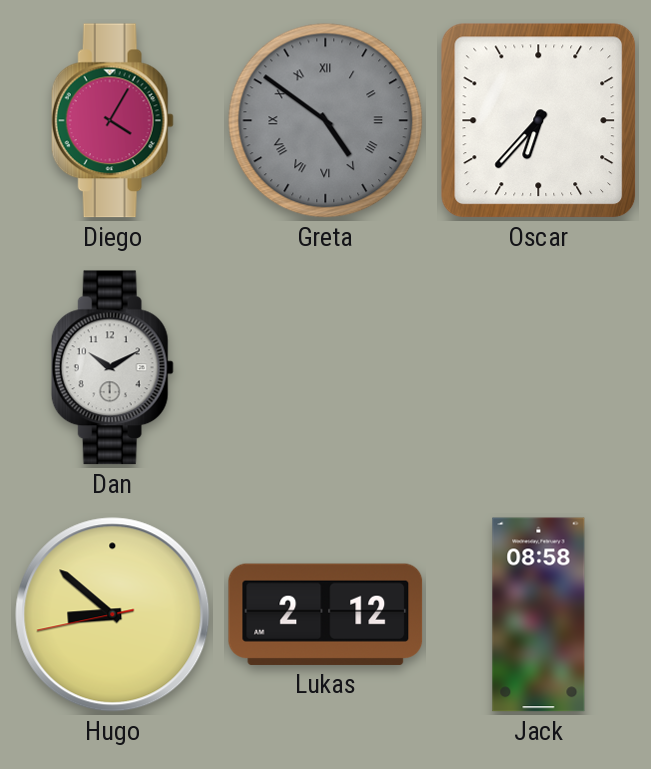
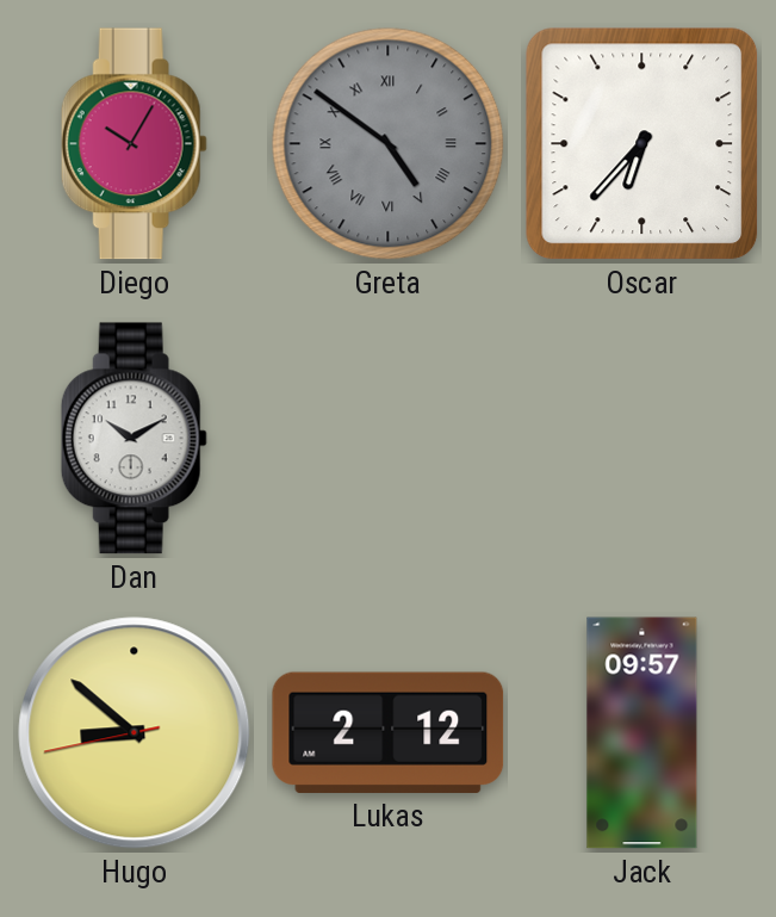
Diego: 4:05 -> 10:05 (134, 144)
Jack: 08:58 -> 09:57 (642, 733)
